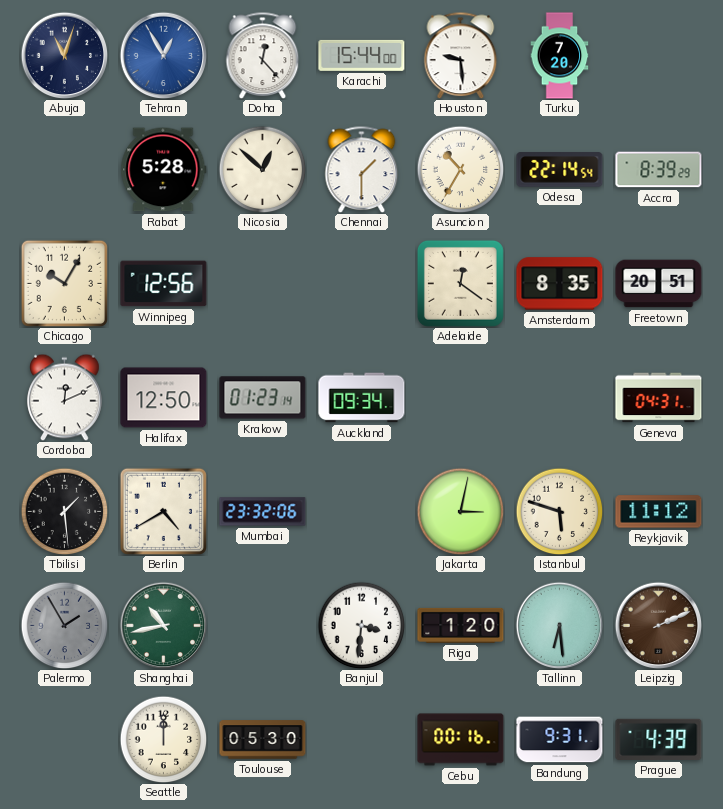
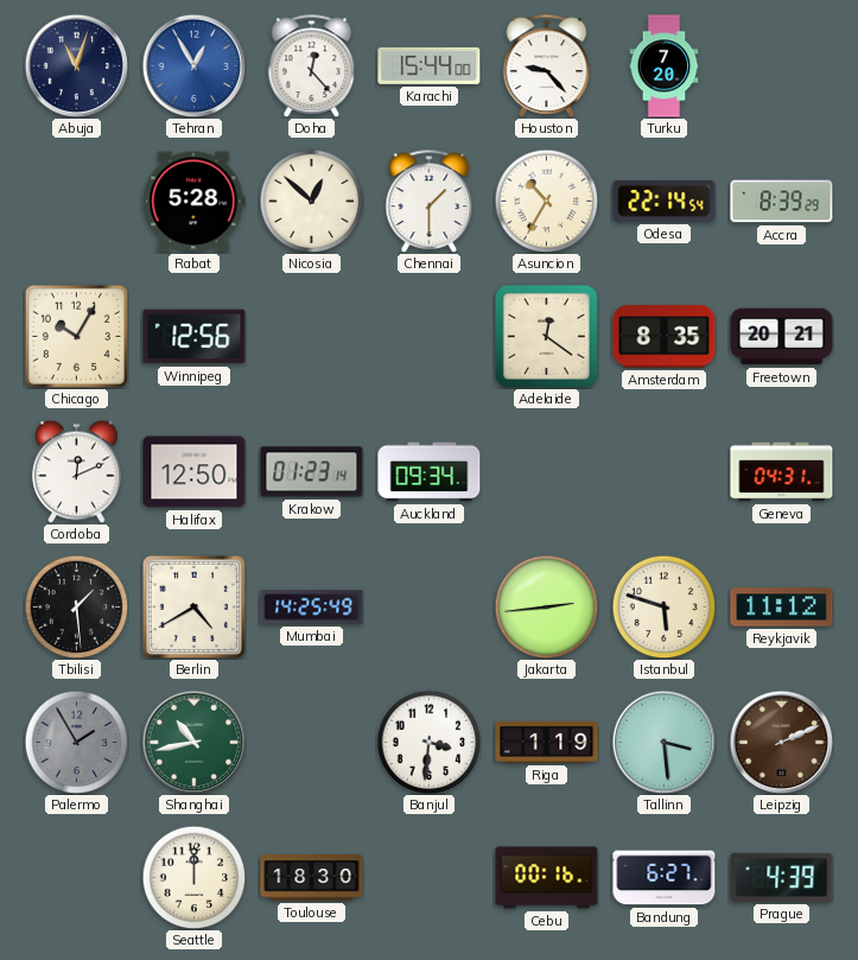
Houston: 9:29 -> 9:23 (547, 65)
Freetown: 20:51 -> 20:21 (782, 337)
Mumbai: 23:32 -> 14:25 (312, 608)
Jakarta: 3:02 -> 2:44 (546, 606)
Riga: 1:20 -> 1:19 (547, 742)
Tallinn: 6:29 -> 3:29 (663, 742)
Toulouse: 05:30 -> 18:30 (312, 878)
Bandung: 9:31 -> 6:27 (665, 878)
